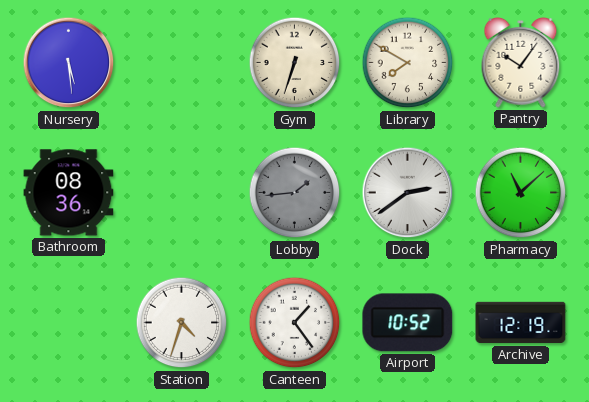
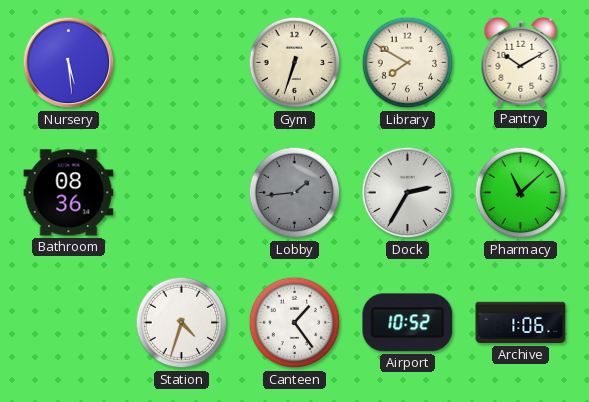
Pantry: 10:06 -> 10:10 (521, 63)
Dock: 2:39 -> 2:35 (408, 193)
Archive: 12:19 -> 1:06 (521, 323)
